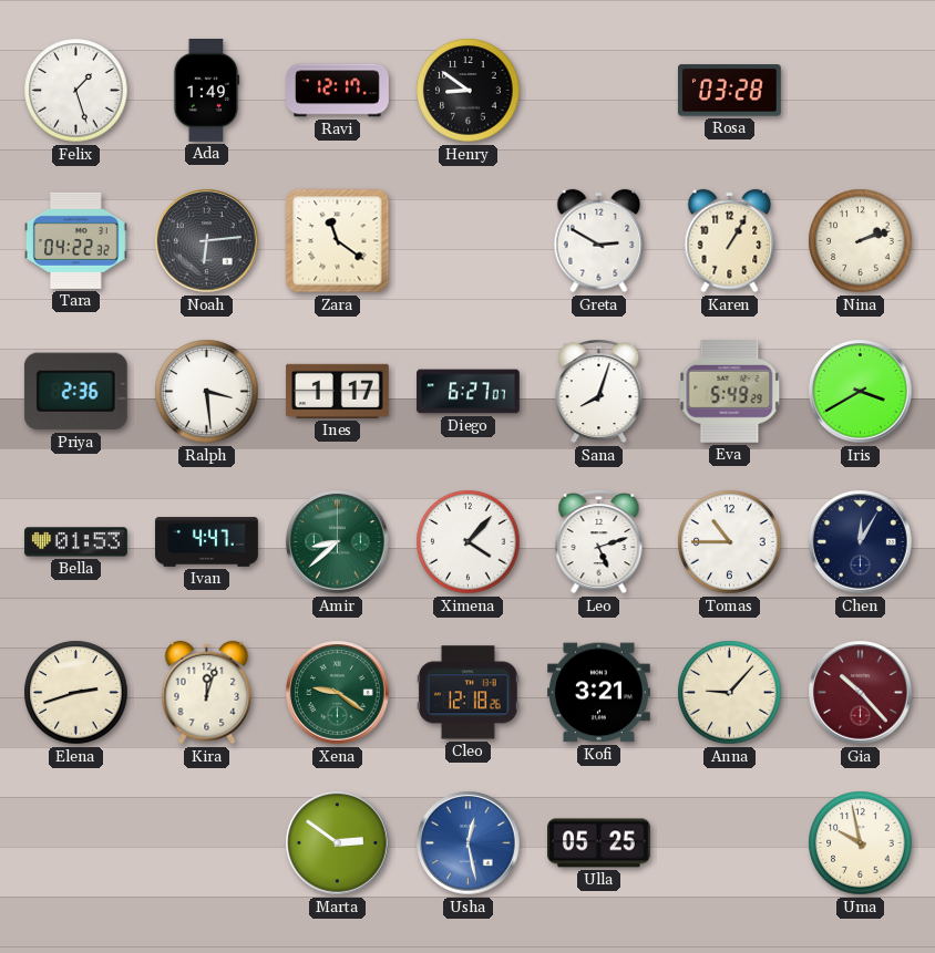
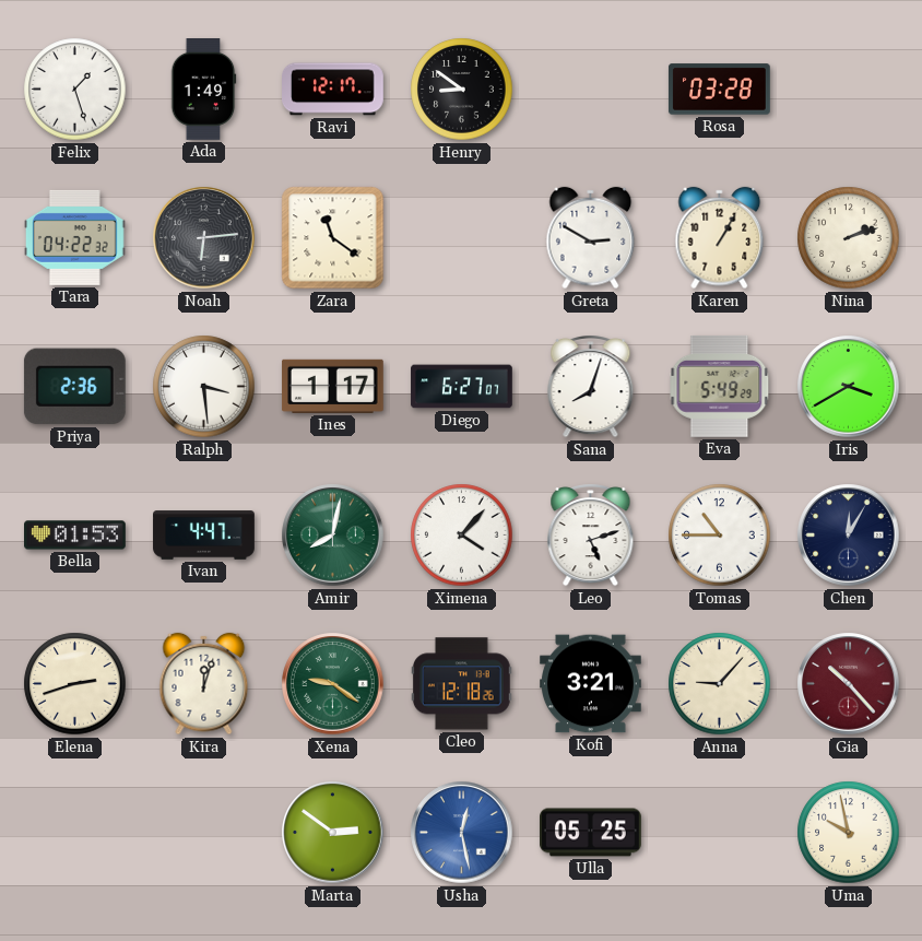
Amir: 8:38 -> 8:02 (333, 536)
